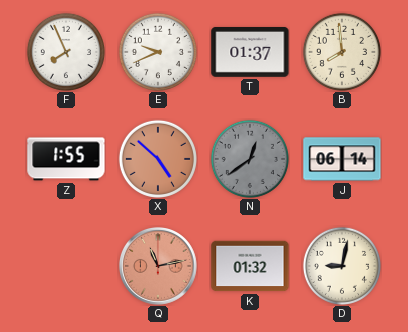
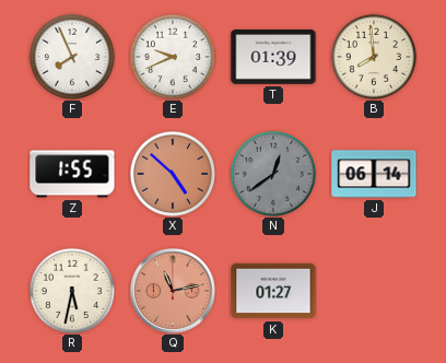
T: 01:37 -> 01:39 (273, 57)
R: none -> 5:32 (72, 291)
K: 01:32 -> 01:27 (273, 291)
D: 9:02 -> none (342, 266)
